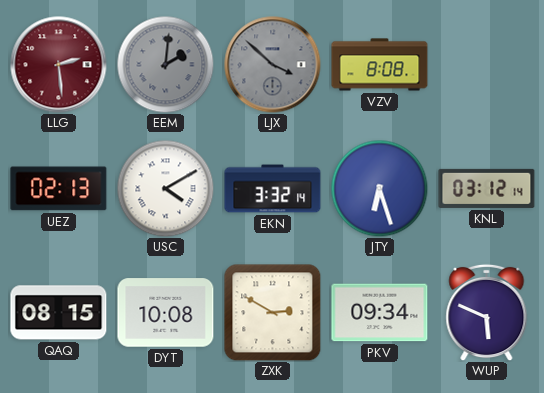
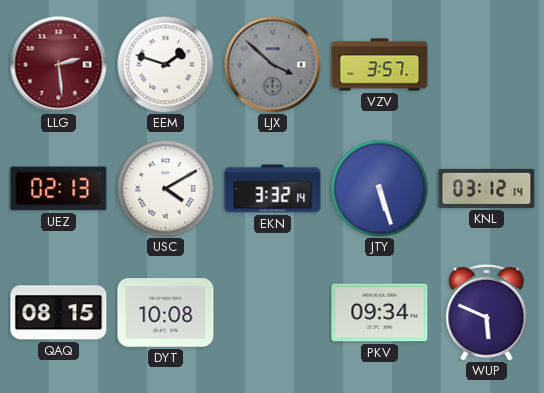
EEM: 2:01 -> 1:48 (165, 64)
EEM dial: grey -> white (165, 64)
VZV: 8:08 -> 3:57 (380, 65)
JTY: 6:27 -> 5:27 (379, 188)
ZXK: 2:50 -> none (273, 313)
